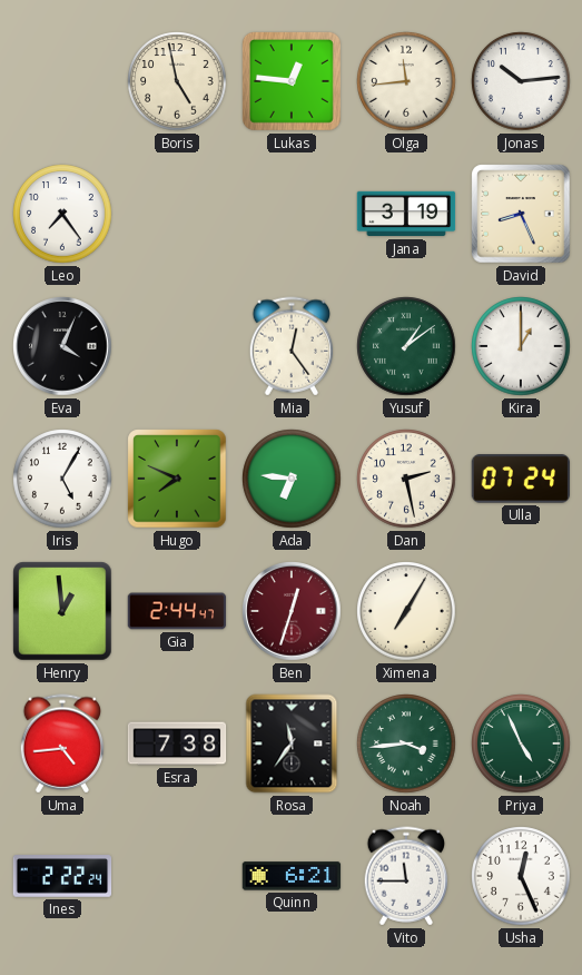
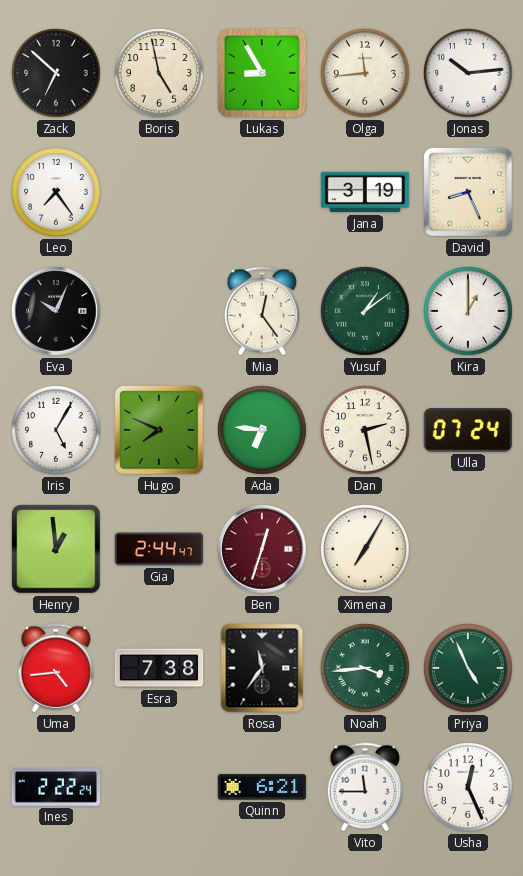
Zack: none -> 6:52 (56, 73)
Lukas: 12:46 -> 8:55 (262, 73)
Eva: 4:04 -> 10:04 (56, 311)
